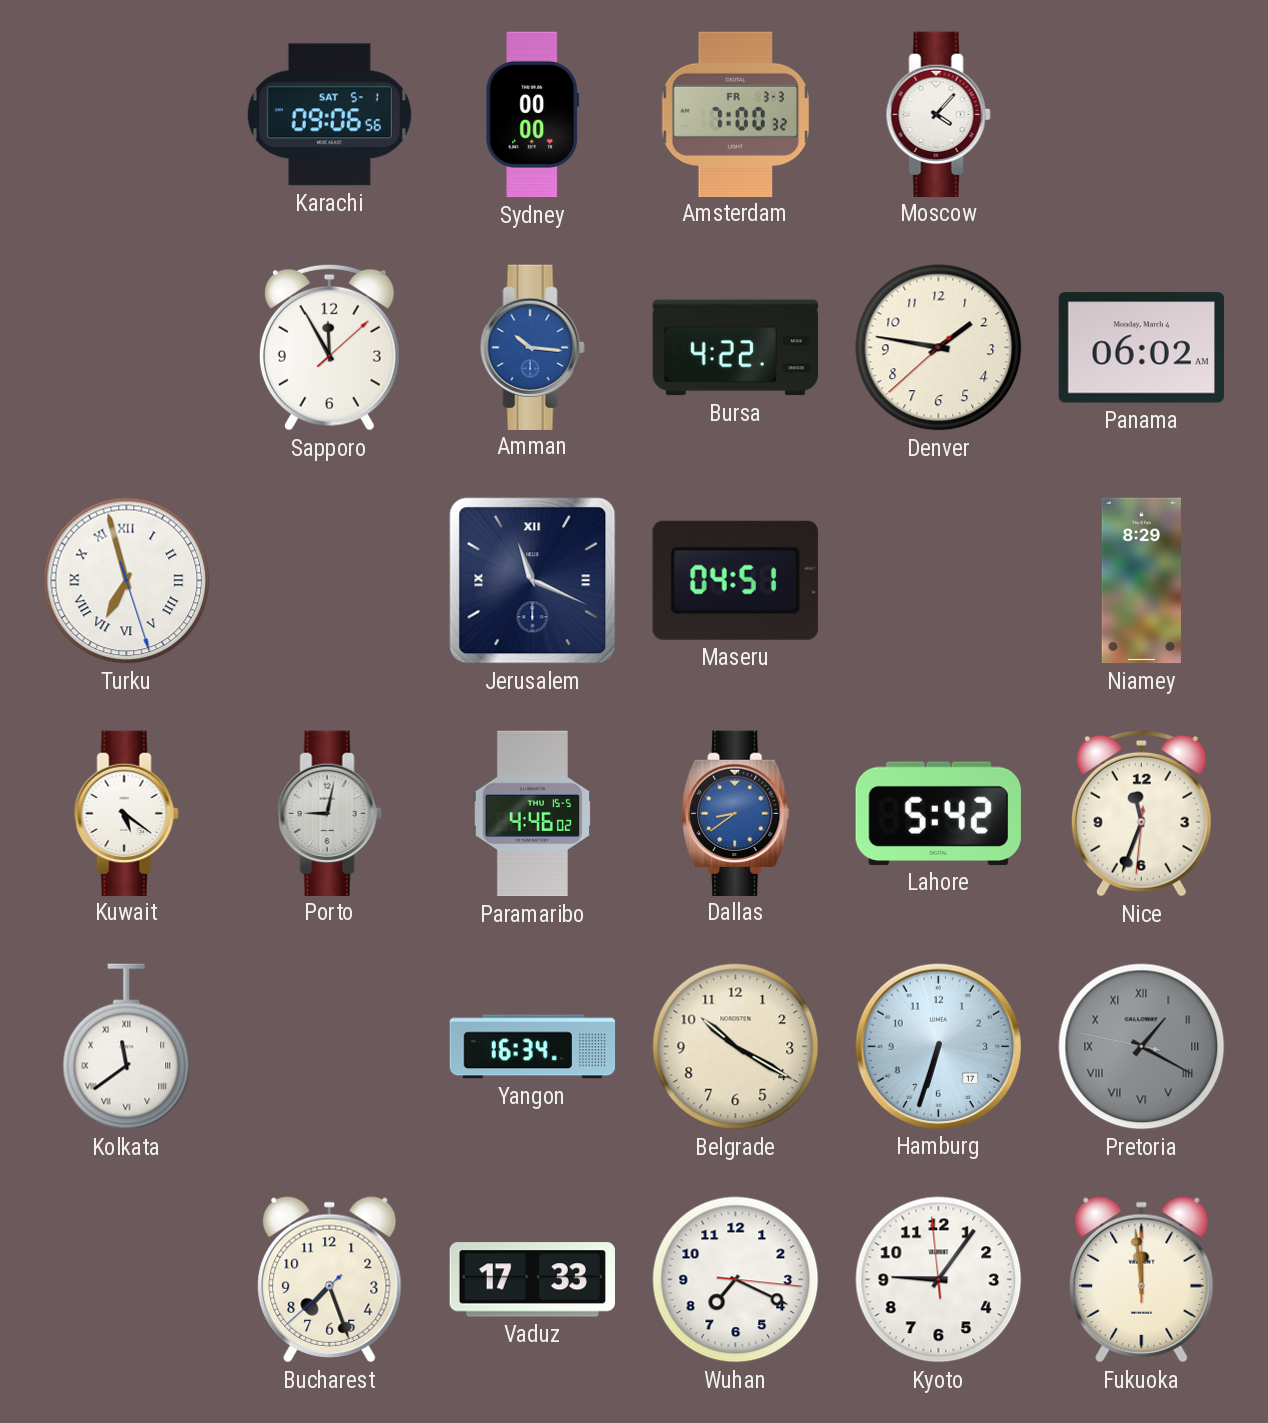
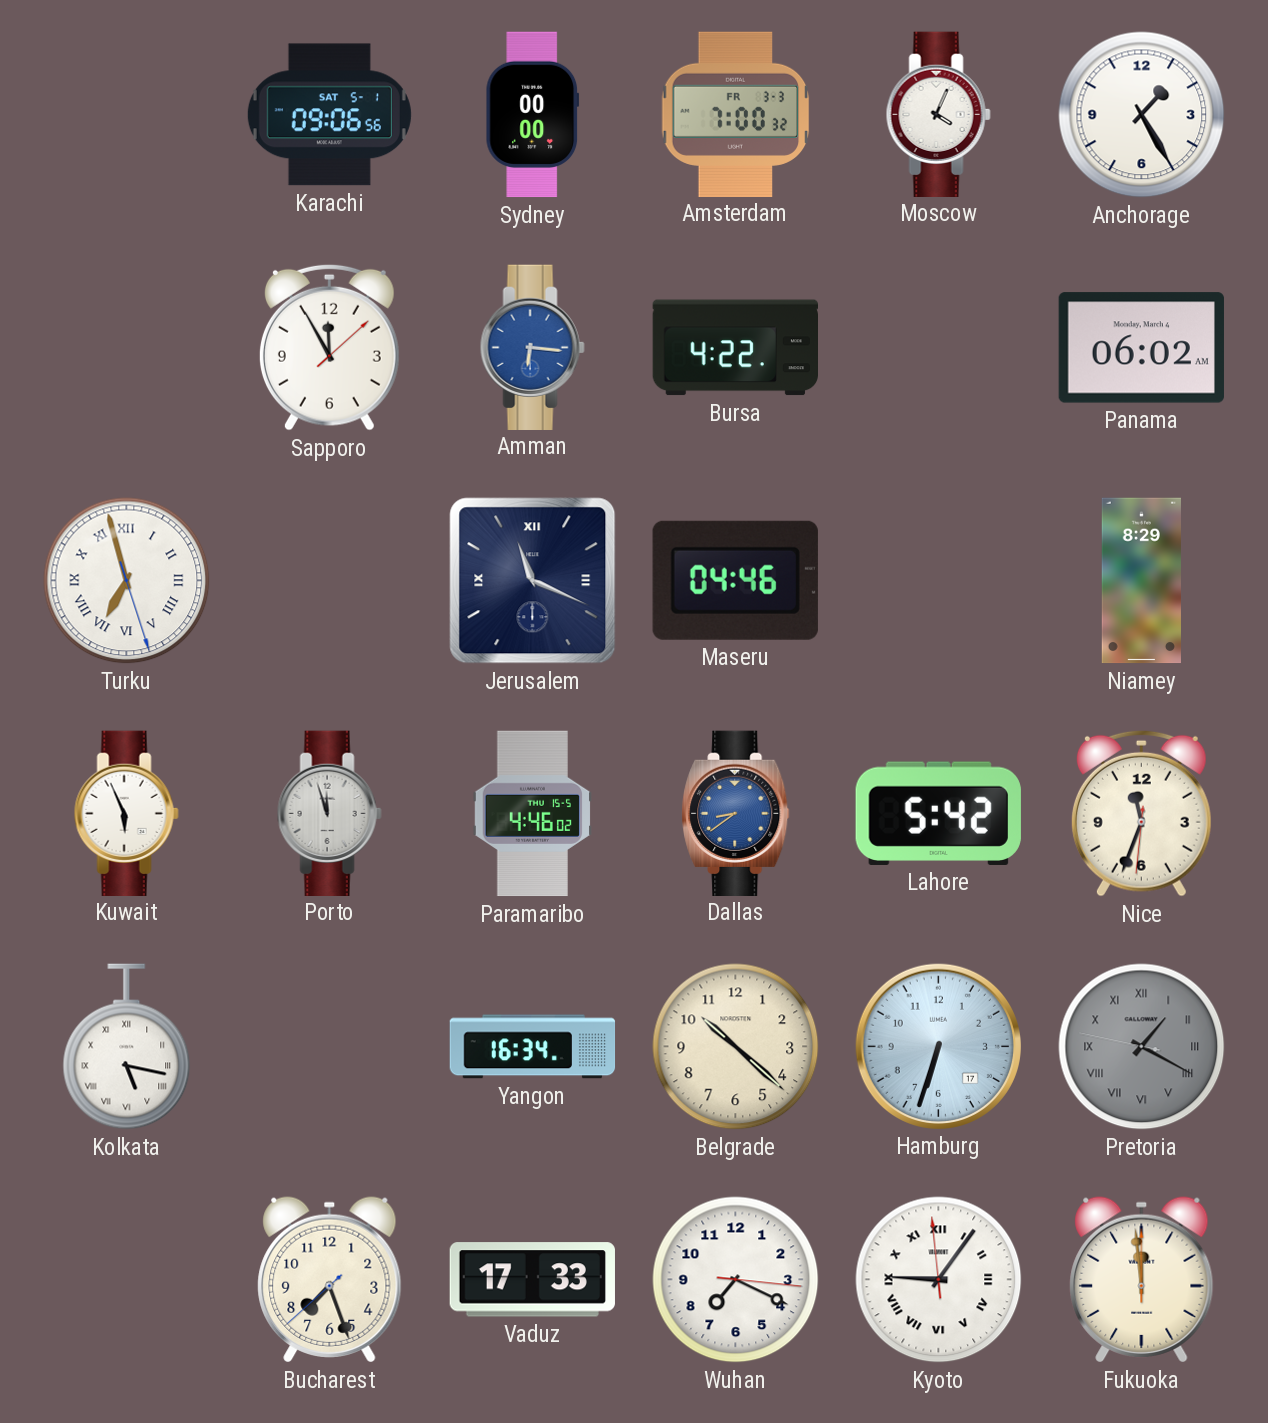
Moscow: 4:07 -> 4:04 (938, 114)
Anchorage: none -> 1:25 (1142, 115)
Amman: 10:16 -> 6:16 (532, 347)
Denver: 1:46 -> none (939, 348)
Maseru: 04:51 -> 04:46 (735, 580)
Kuwait: 5:21 -> 5:56 (126, 813)
Porto: 9:02 -> 11:57 (329, 813)
Kolkata: 11:39 -> 5:17 (127, 1047)
Belgrade: 10:20 -> 10:22 (736, 1047)
Kyoto numerals: Arabic -> Roman (939, 1280)
